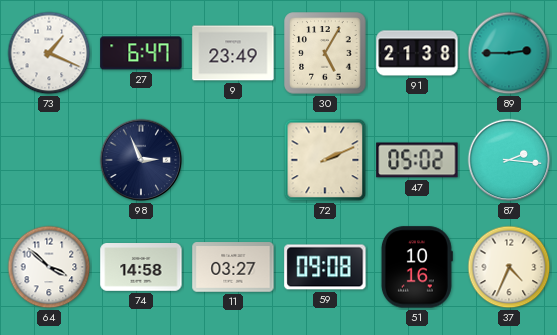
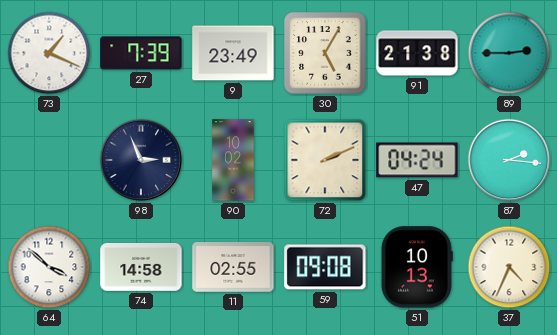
27: 6:47 -> 7:39 (141, 53)
90: none -> 10:02 (233, 160)
47: 05:02 -> 04:24 (417, 160)
11: 03:27 -> 02:55 (233, 267)
51: 10:16 -> 10:13 (416, 267)
